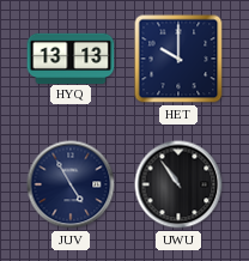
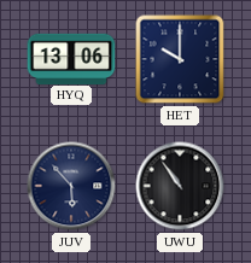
HYQ: 13:13 -> 13:06 (71, 58)
JUV: 4:55 -> 5:53 (71, 186)
